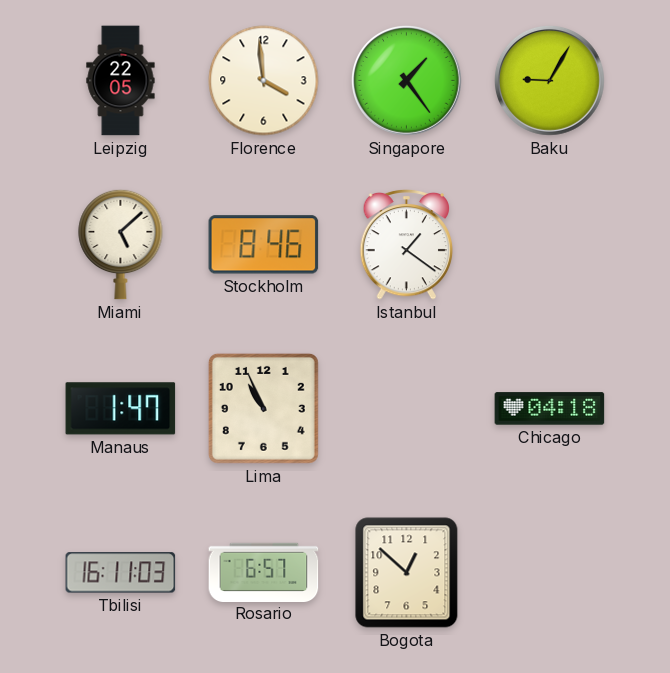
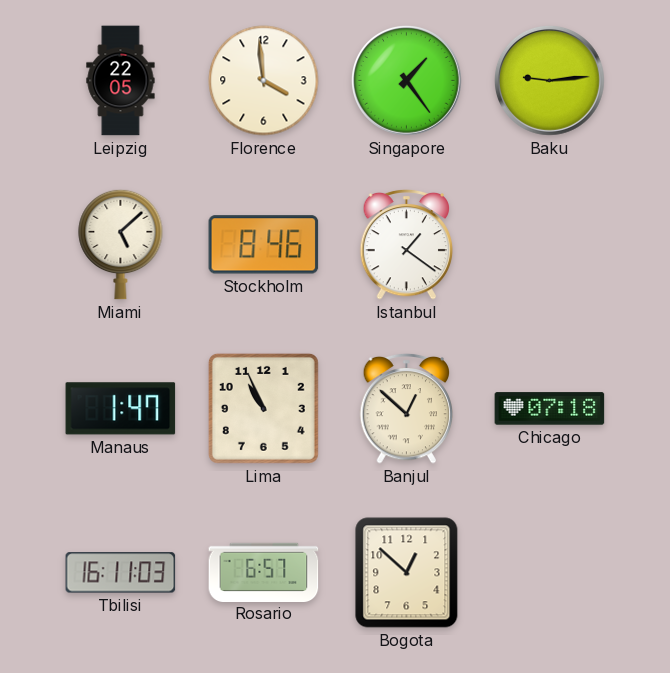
Baku: 9:05 -> 9:14 (549, 80)
Banjul: none -> 12:52 (407, 408)
Chicago: 04:18 -> 07:18 (550, 409)
